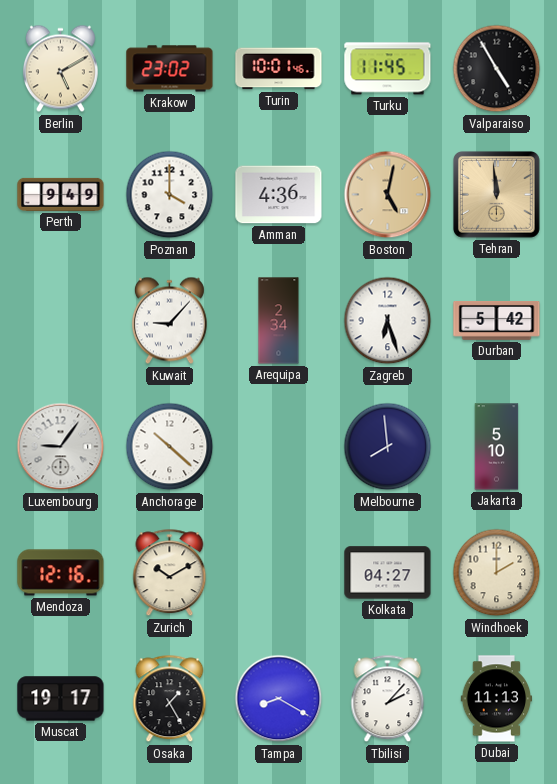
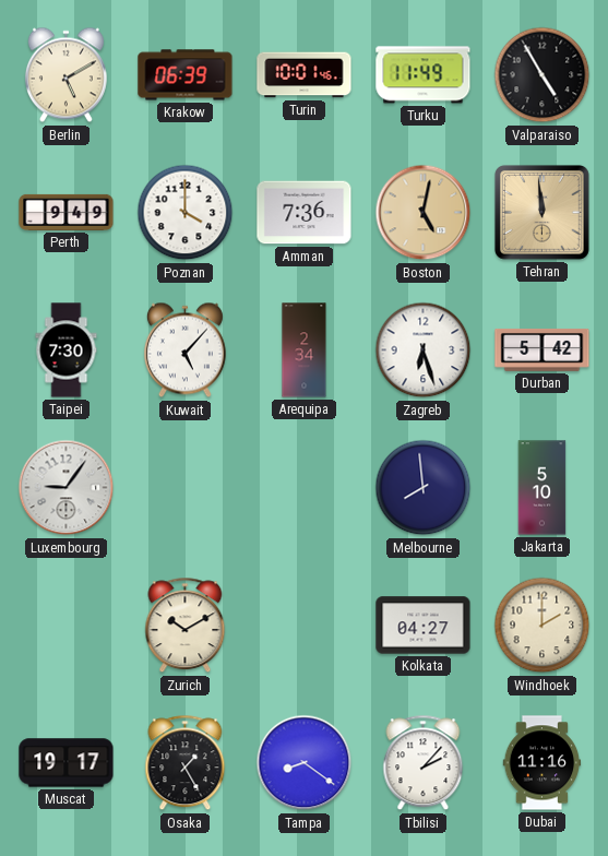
Krakow: 23:02 -> 06:39 (186, 75)
Turku: 11:45 -> 11:49 (424, 75)
Amman: 4:36 -> 7:36 (305, 213)
Taipei: none -> 7:30 (67, 350)
Kuwait: 9:07 -> 5:07 (184, 350)
Anchorage: 10:22 -> none (170, 447)
Mendoza: 12:16 -> none (61, 573)
Tampa: 8:20 -> 8:21 (305, 763)
Dubai: 11:13 -> 11:16 (543, 763)
